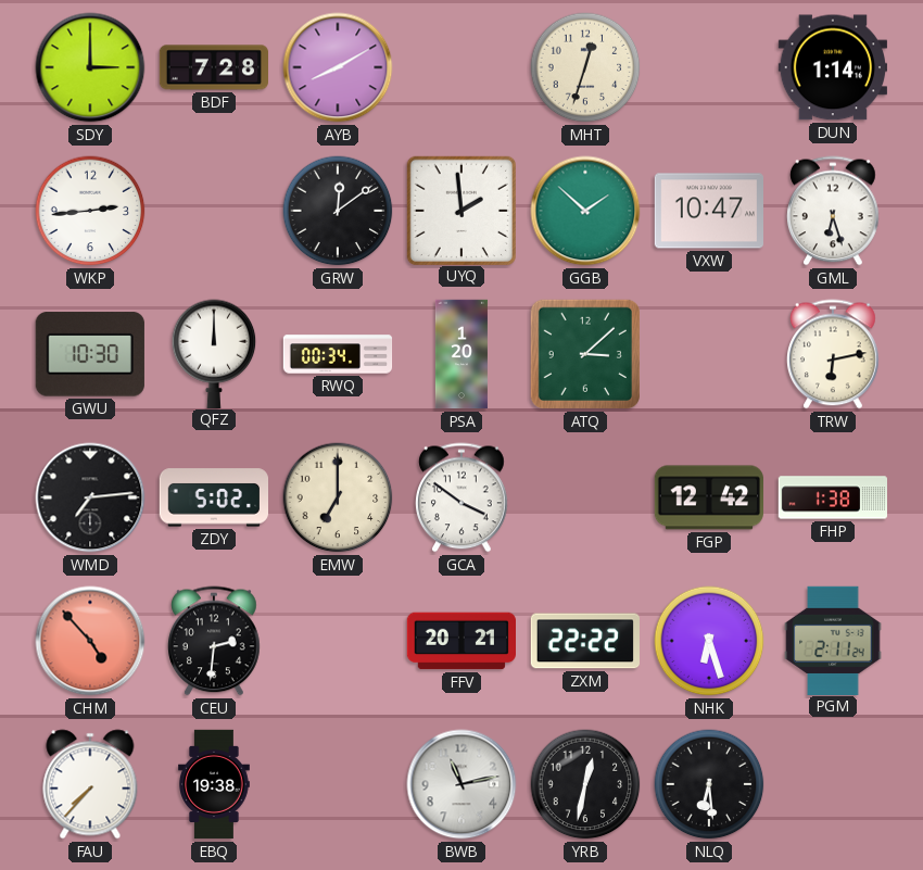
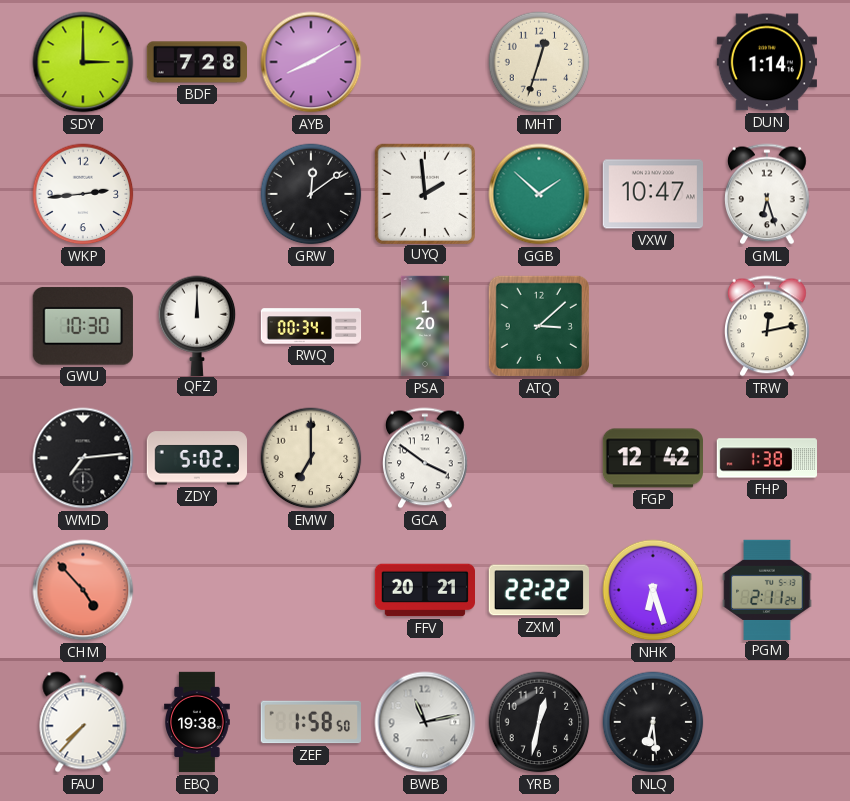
TRW: 6:13 -> 12:13 (768, 326)
CEU: 2:31 -> none (215, 641)
ZEF: none -> 1:58 (310, 722)
